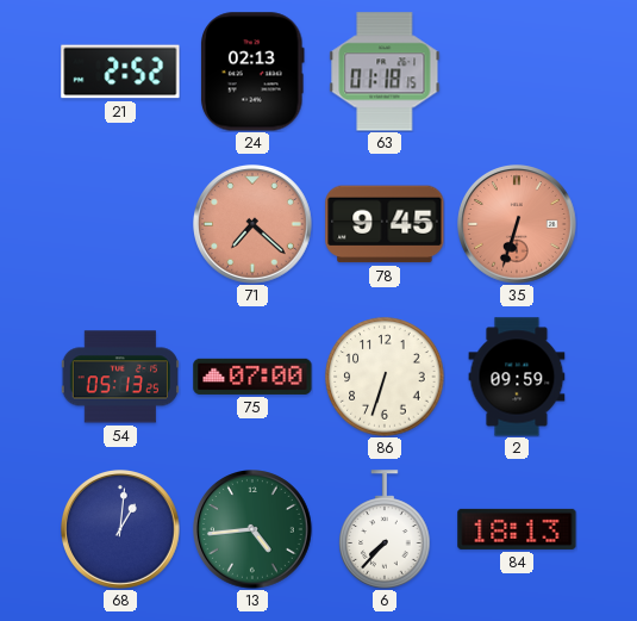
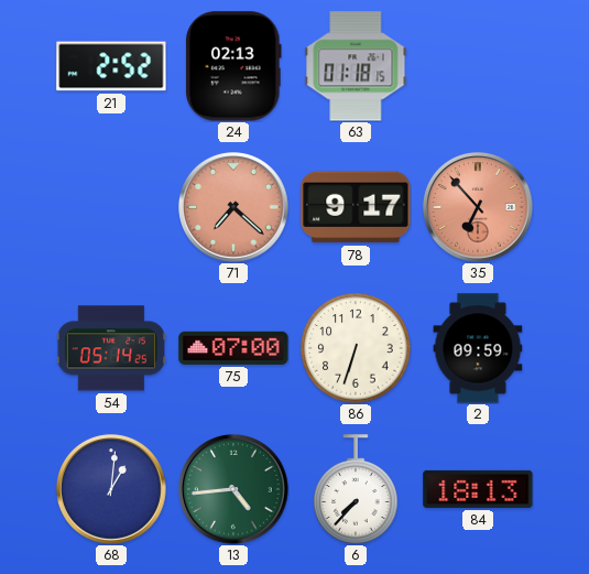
78: 9:45 -> 9:17 (356, 207)
35: 6:33 -> 6:53 (479, 208)
54: 05:13 -> 05:14 (110, 348)
